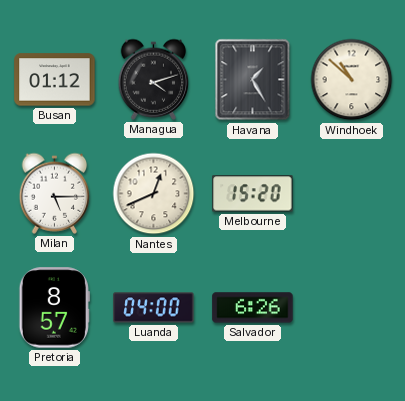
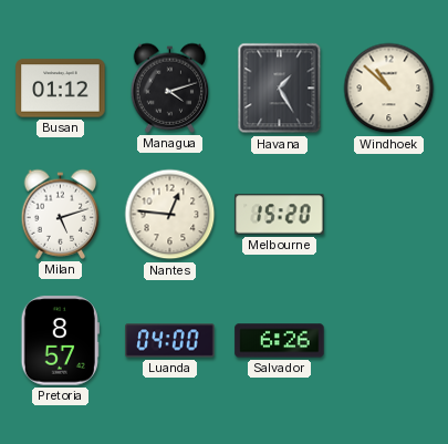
Milan: 5:15 -> 5:12 (61, 214)
Nantes: 12:41 -> 12:46 (170, 215)
